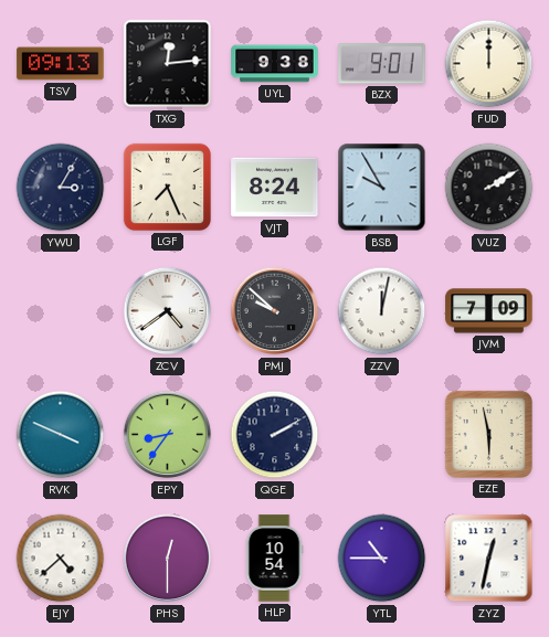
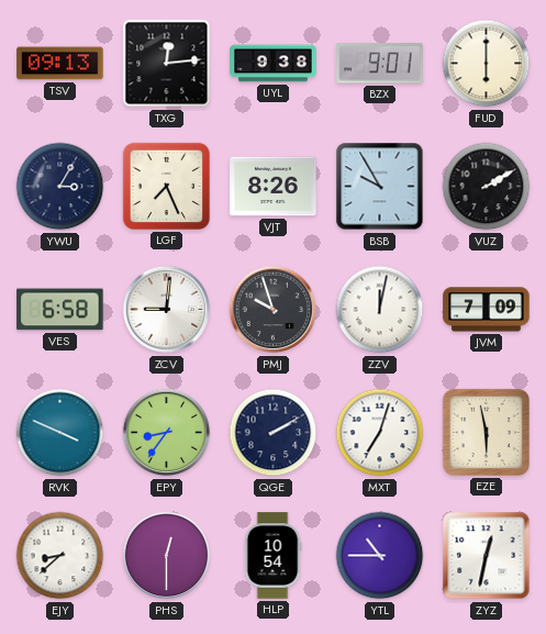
FUD: 12:00 -> 6:00 (487, 64)
VJT: 8:24 -> 8:26 (274, 187)
VES: none -> 6:58 (60, 310)
ZCV: 4:39 -> 9:01 (167, 310)
PMJ: 9:52 -> 9:57 (274, 310)
MXT: none -> 7:03 (380, 433)
EJY: 4:38 -> 8:38 (60, 556)
